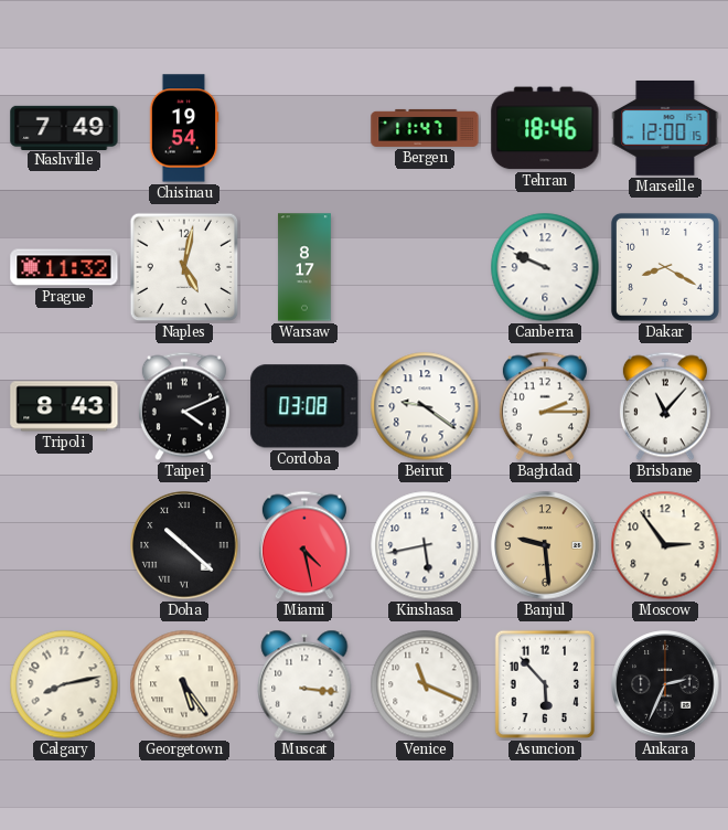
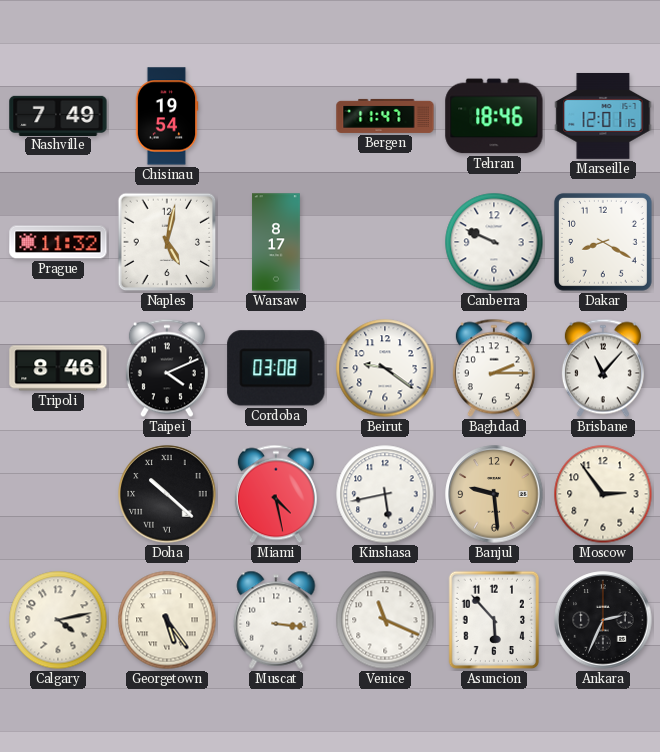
Marseille: 12:00 -> 12:01 (603, 116)
Tripoli: 8:43 -> 8:46 (58, 368)
Calgary: 8:13 -> 4:13 (58, 620)
